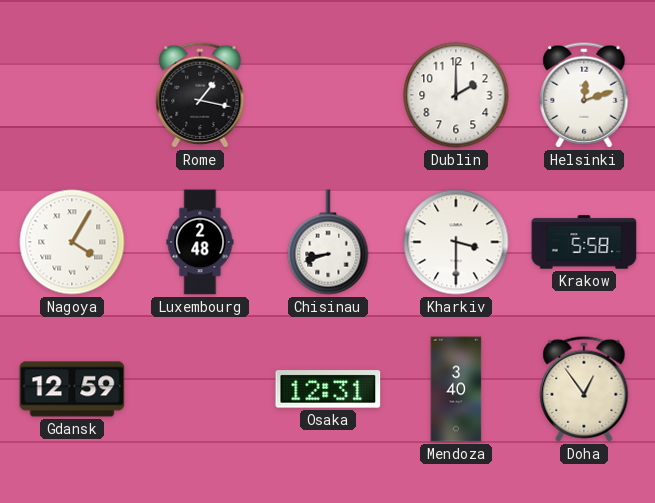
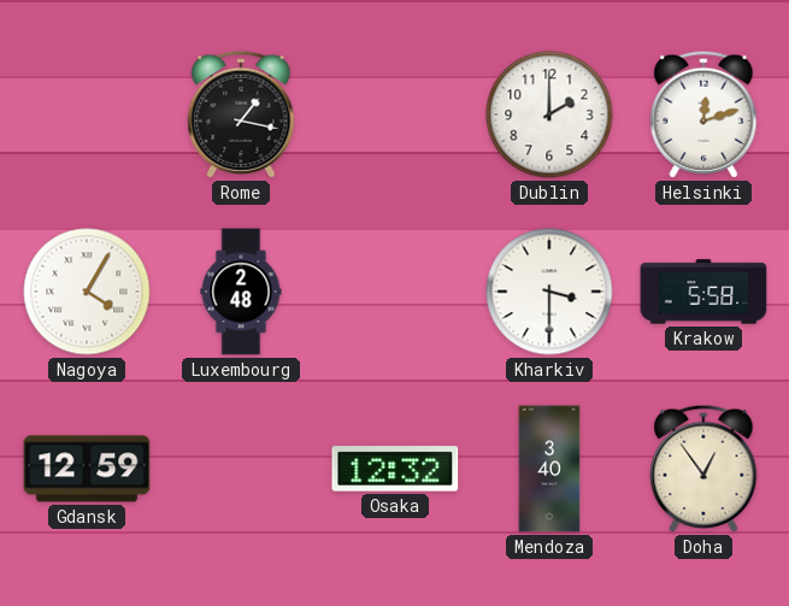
Chisinau: 8:42 -> none (328, 242)
Osaka: 12:31 -> 12:32 (395, 469)
